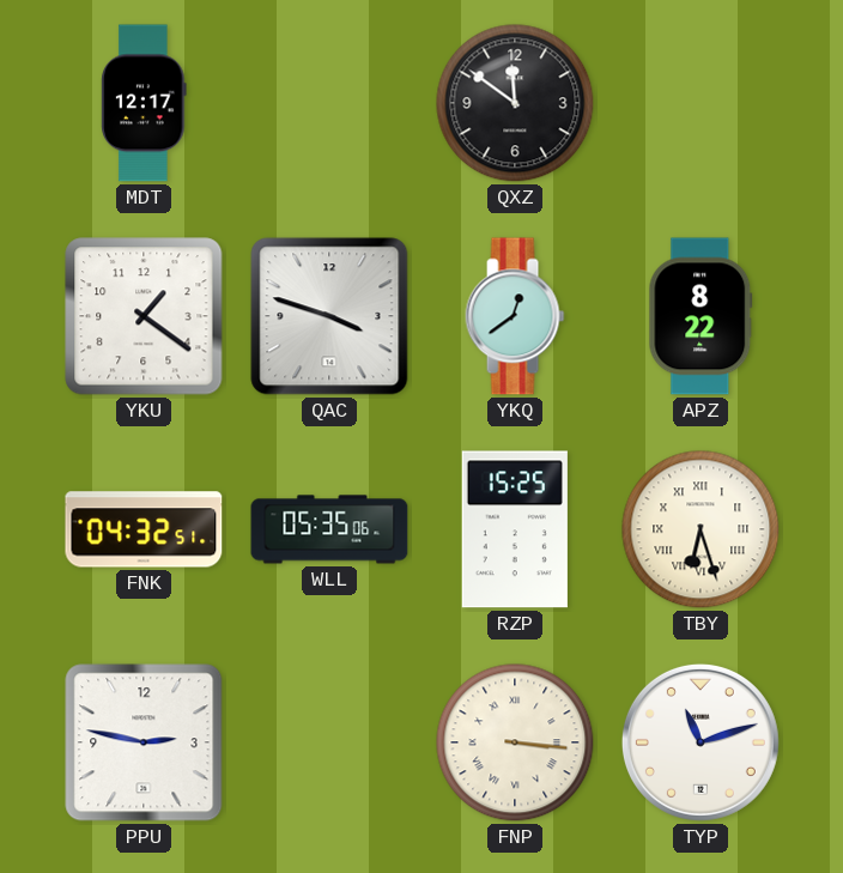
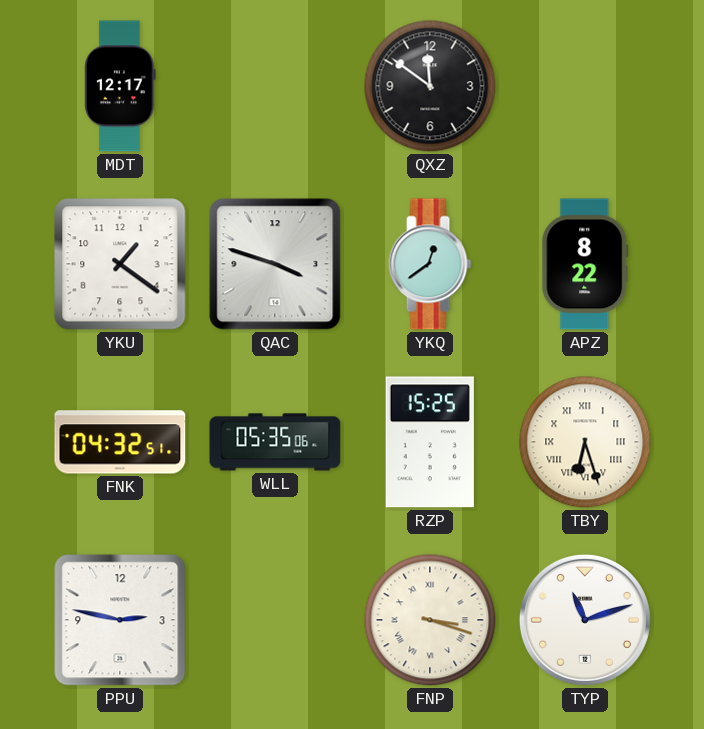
FNP: 3:16 -> 3:18 (430, 620)
